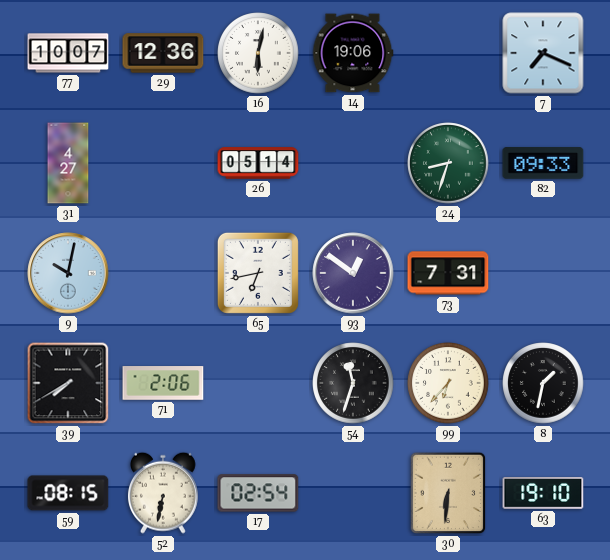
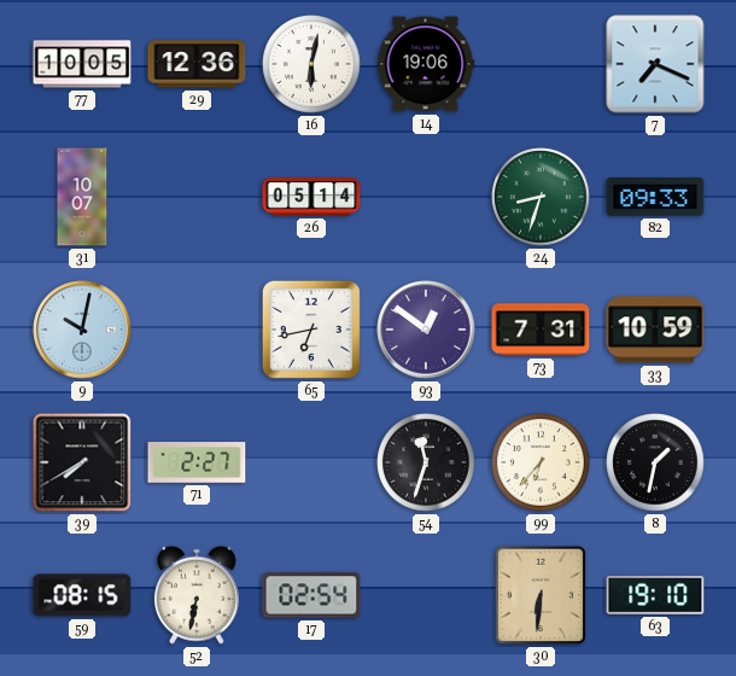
77: 10:07 -> 10:05 (82, 64)
31: 4:27 -> 10:07 (82, 197)
33: none -> 10:59 (655, 330)
71: 2:06 -> 2:27 (197, 462)
